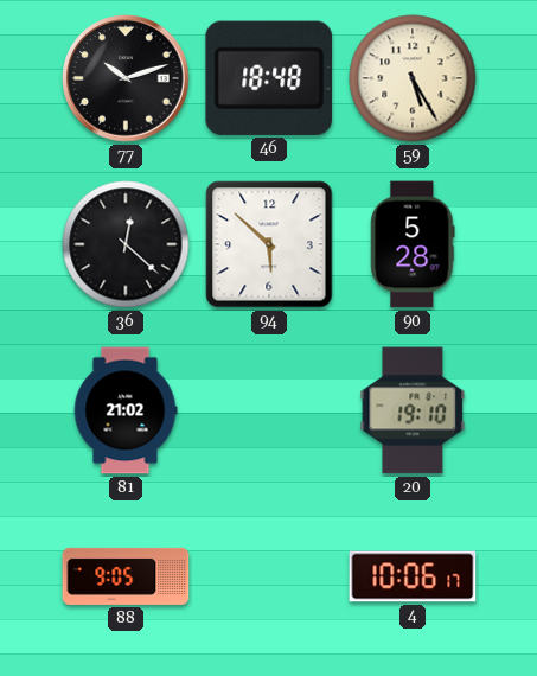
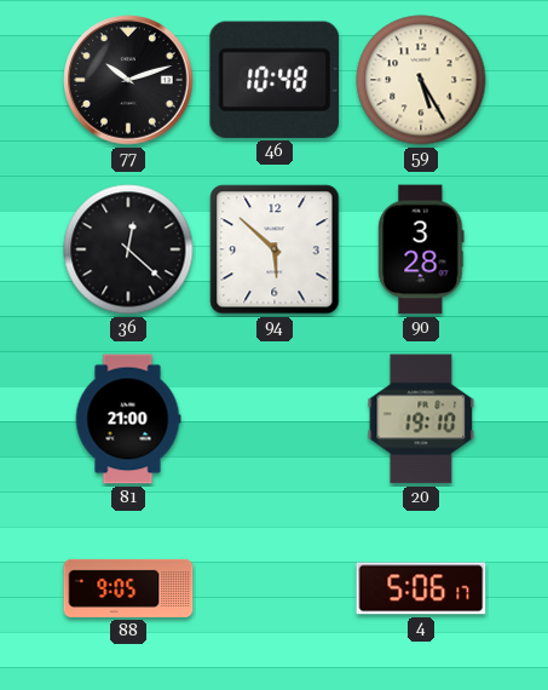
46: 18:48 -> 10:48 (275, 80)
90: 5:28 -> 3:28 (421, 249)
81: 21:02 -> 21:00 (128, 419)
4: 10:06 -> 5:06 (421, 588)
